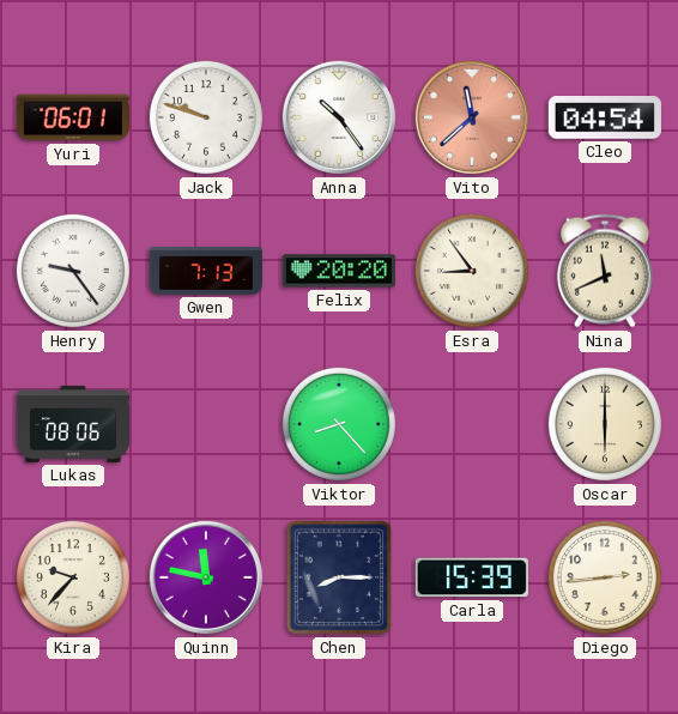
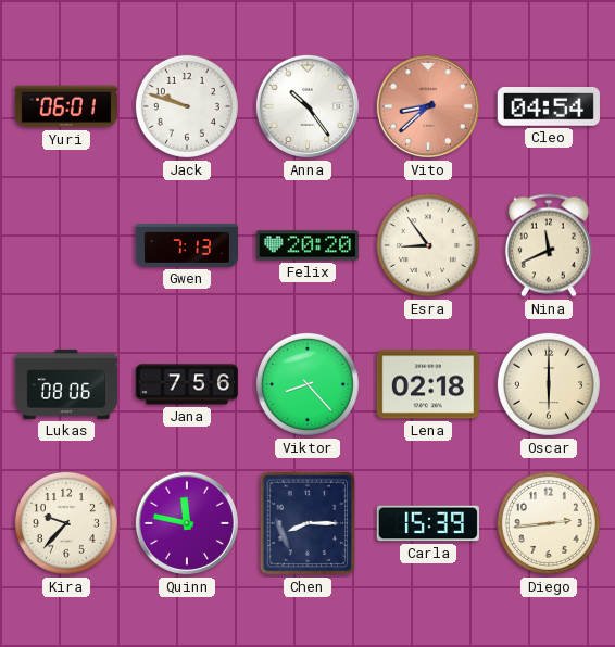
Vito: 11:38 -> 8:38 (428, 106)
Henry: 9:24 -> none (73, 271)
Jana: none -> 7:56 (187, 384)
Lena: none -> 02:18 (428, 384)
